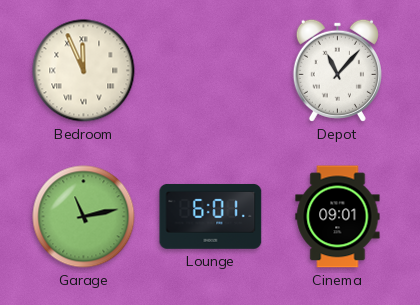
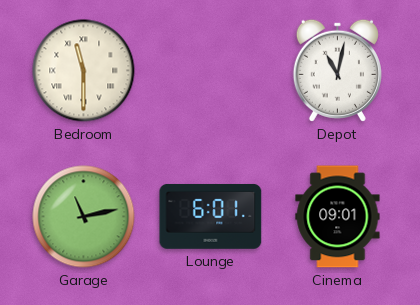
Bedroom: 11:56 -> 11:30 (84, 71)
Depot: 11:07 -> 11:02 (337, 70)
